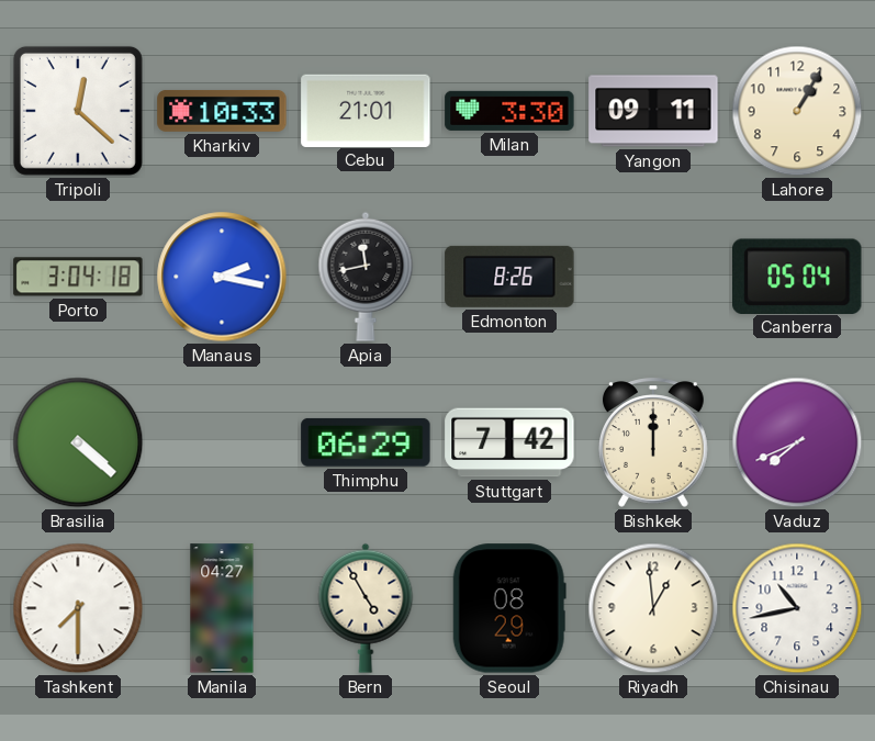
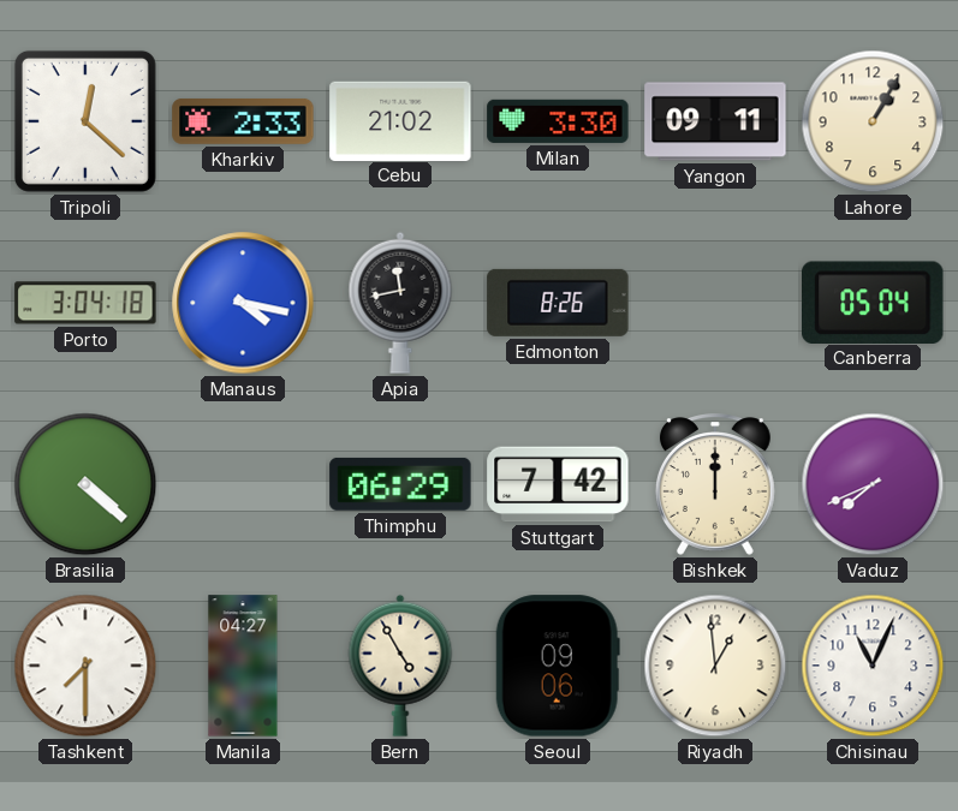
Kharkiv: 10:33 -> 2:33 (243, 121)
Cebu: 21:01 -> 21:02 (400, 120)
Manaus: 2:17 -> 4:17 (243, 303)
Seoul: 08:29 -> 09:06 (558, 666)
Chisinau: 10:43 -> 11:04 (873, 666)
